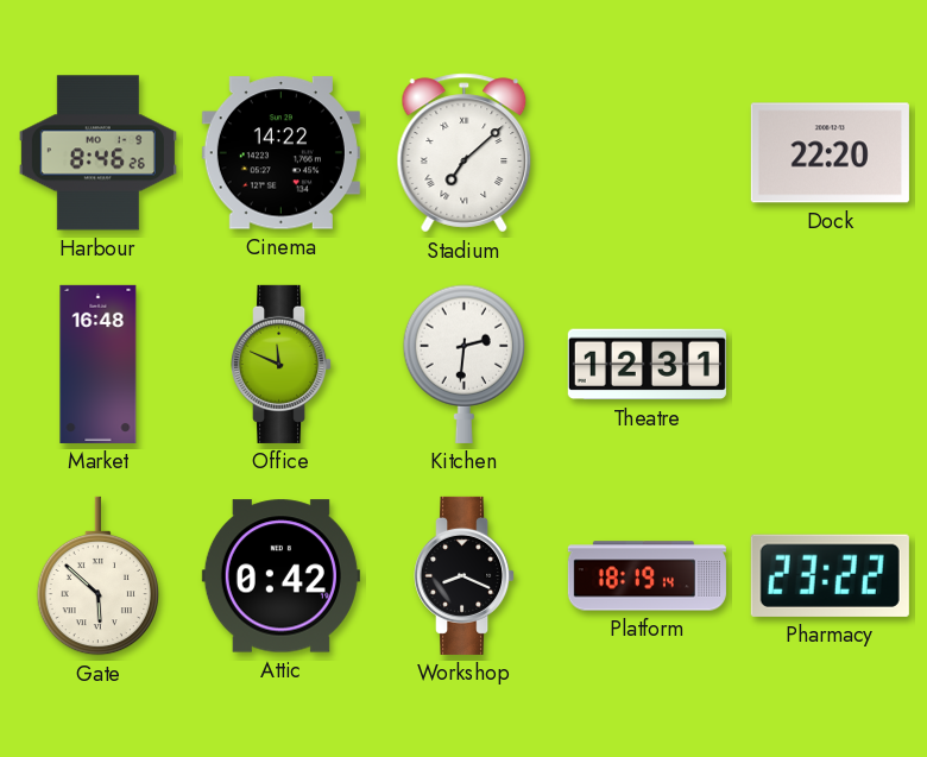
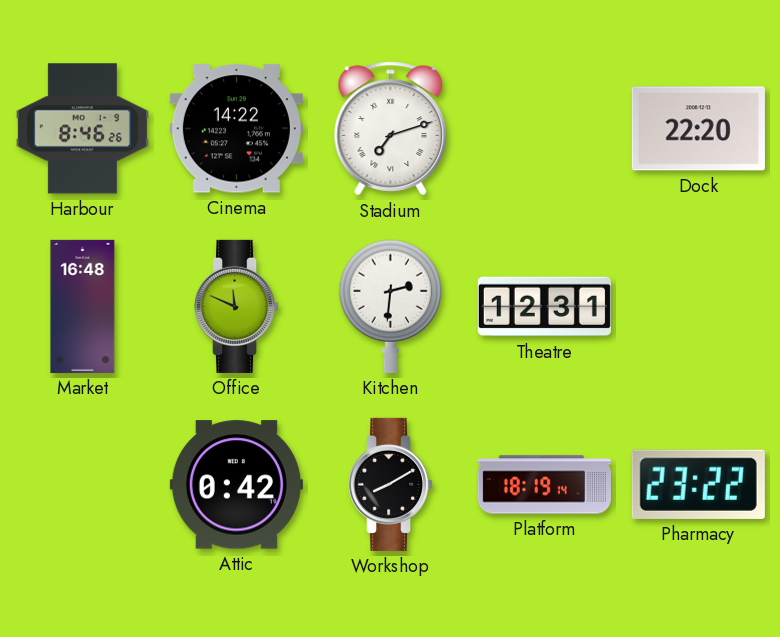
Stadium: 7:08 -> 7:12 (391, 129)
Gate: 5:52 -> none (97, 576)
Workshop: 8:19 -> 8:10 (392, 484)
